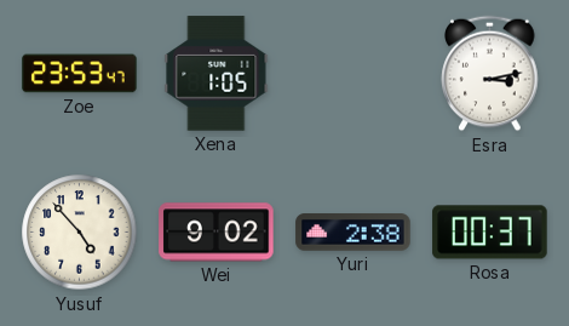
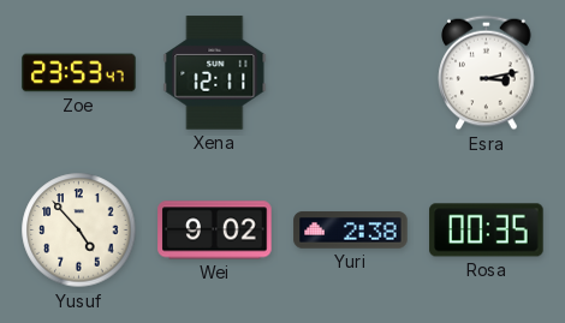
Xena: 1:05 -> 12:11 (215, 73)
Rosa: 00:37 -> 00:35 (487, 231)
